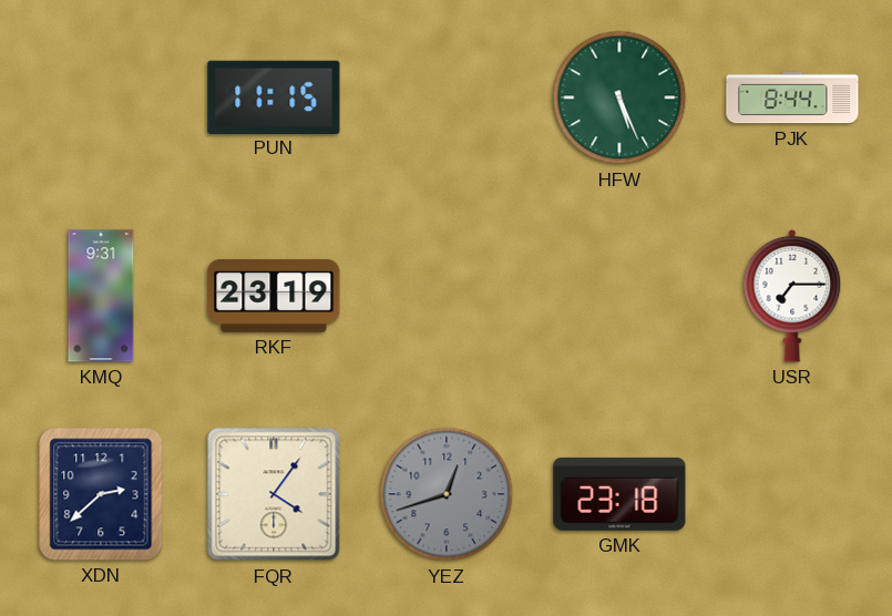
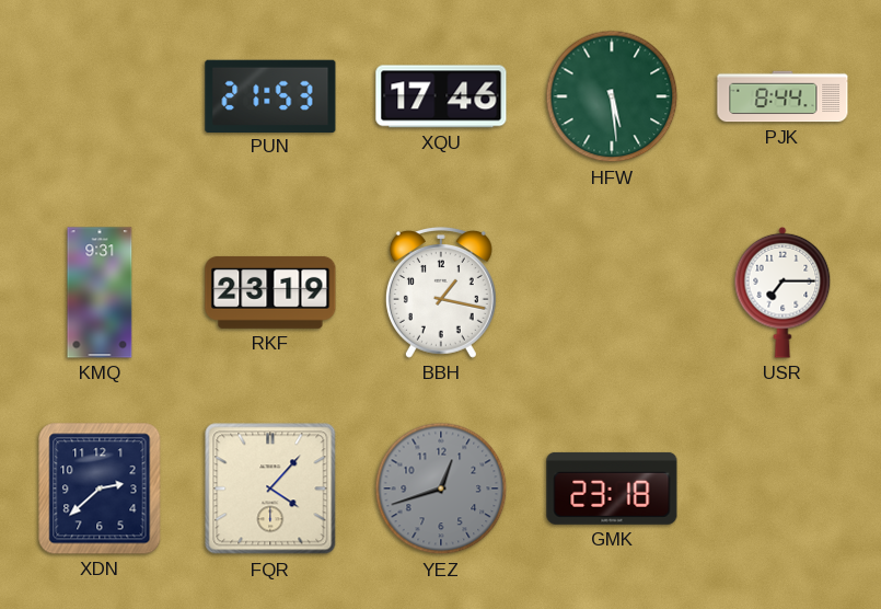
PUN: 11:15 -> 21:53 (270, 95)
XQU: none -> 17:46 (441, 96)
HFW: 5:26 -> 5:29 (612, 96)
BBH: none -> 1:17 (441, 292)
FQR: 4:06 -> 4:07 (270, 489)
